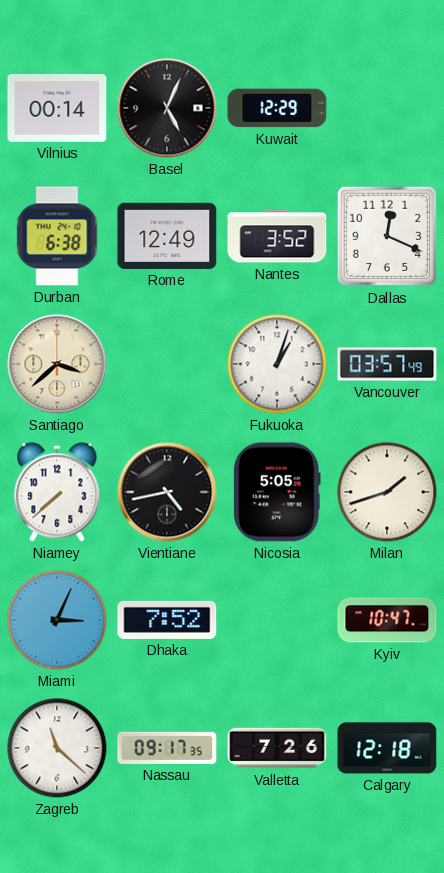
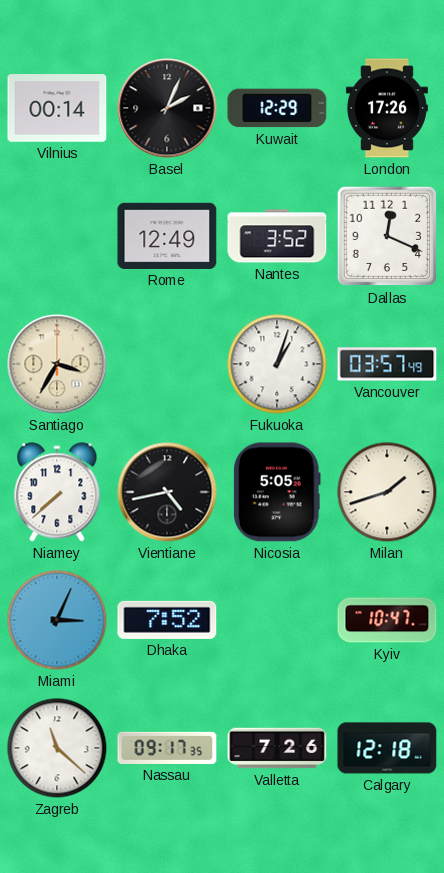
Basel: 5:04 -> 2:04 (167, 108)
London: none -> 17:26 (387, 108)
Durban: 6:38 -> none (57, 236)
Santiago: 3:38 -> 3:35 (57, 364)
